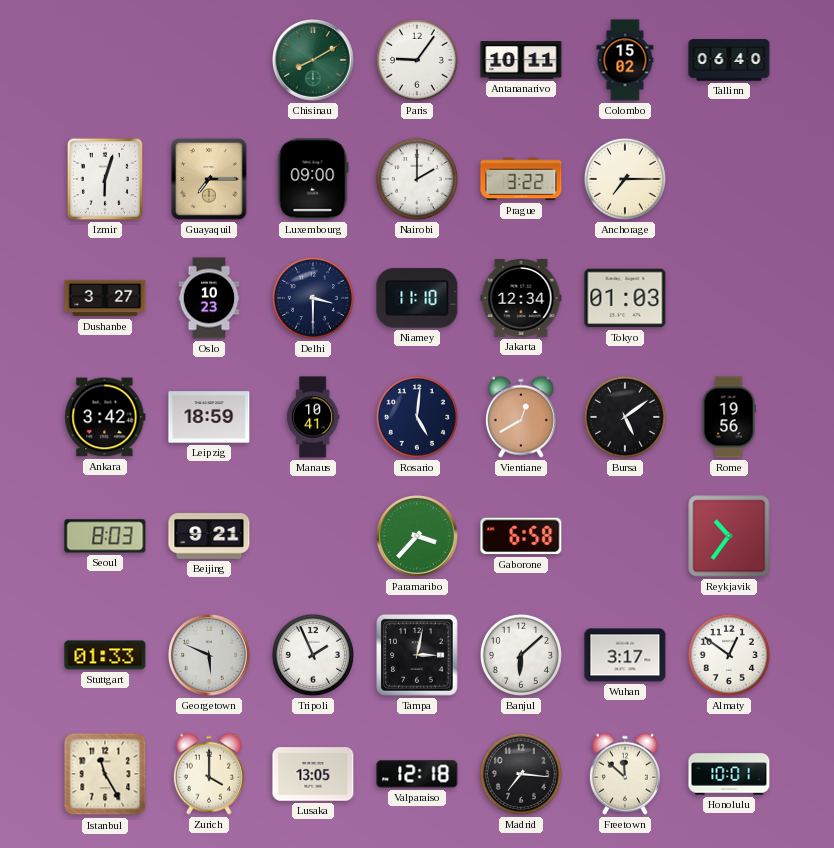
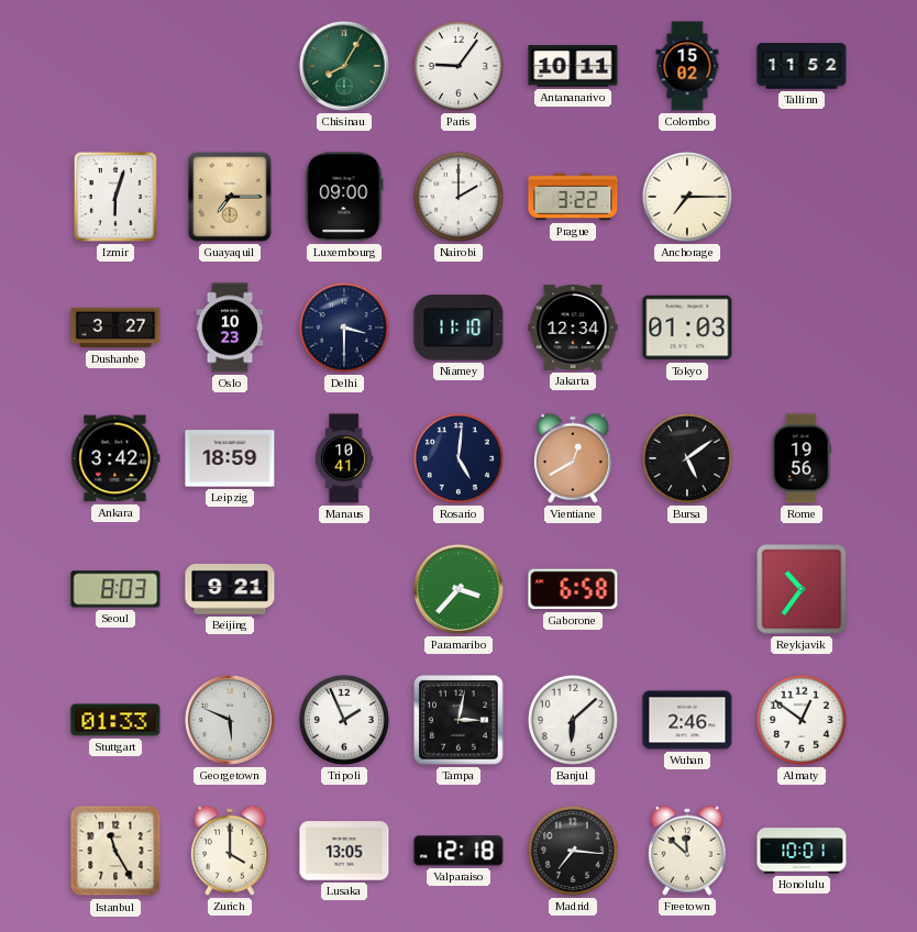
Chisinau: 8:10 -> 8:05 (345, 67)
Tallinn: 06:40 -> 11:52 (802, 66)
Wuhan: 3:17 -> 2:46 (687, 720)
